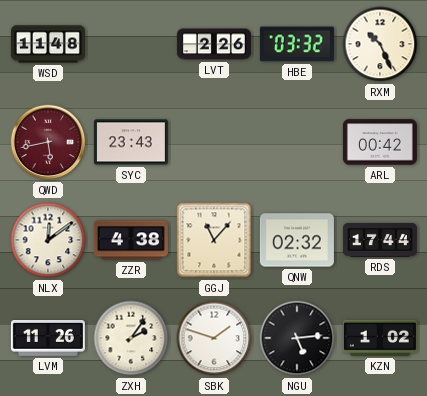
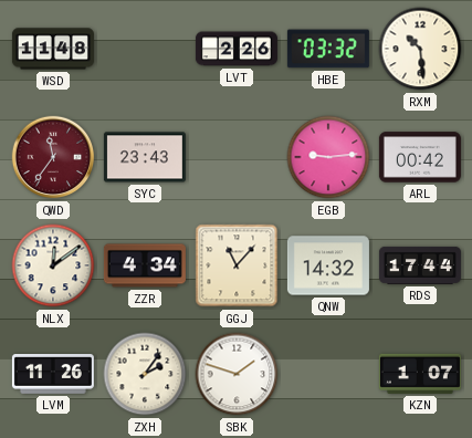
RXM: 10:26 -> 10:29 (420, 49)
QWD: 5:43 -> 11:36 (53, 157)
EGB: none -> 9:14 (328, 157)
ZZR: 4:38 -> 4:34 (145, 265)
QNW: 02:32 -> 14:32 (328, 265)
NGU: 5:14 -> none (297, 338)
KZN: 1:02 -> 1:07 (420, 374)
